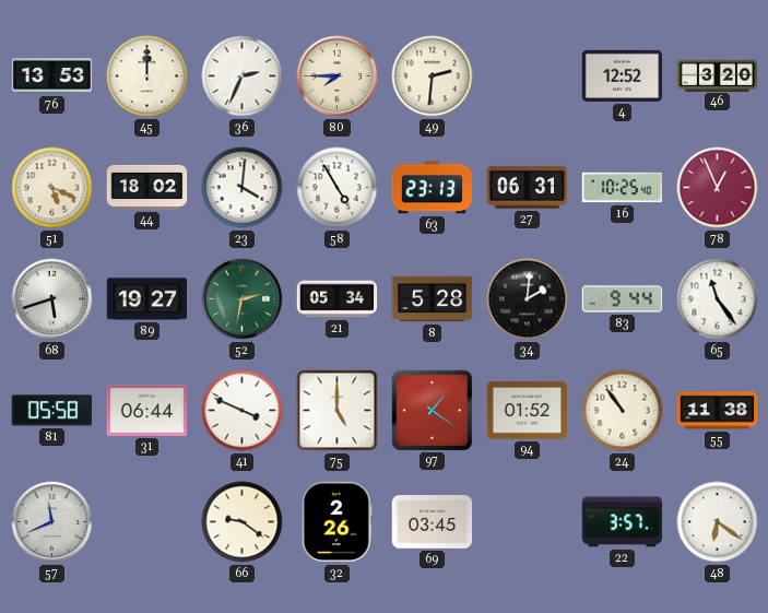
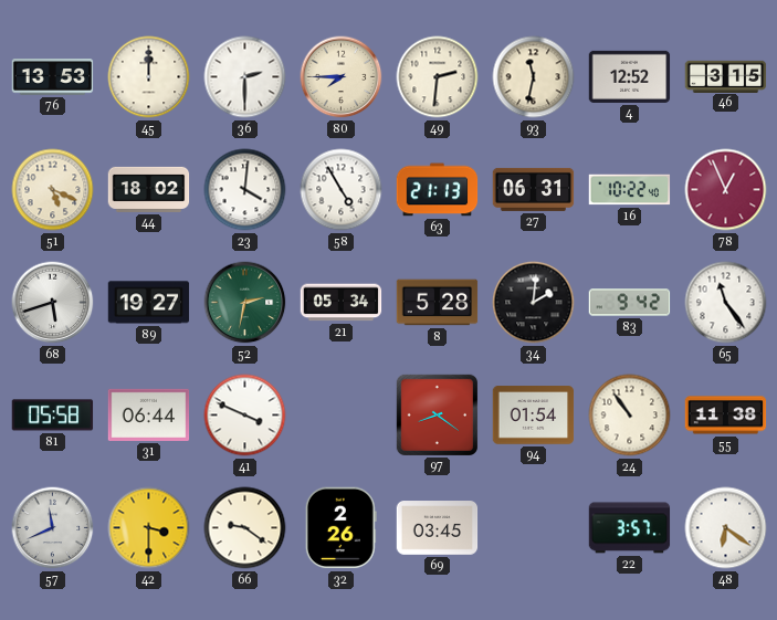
36: 2:34 -> 2:30 (245, 77)
93: none -> 11:32 (534, 77)
46: 3:20 -> 3:15 (726, 76)
63: 23:13 -> 21:13 (438, 190)
16: 10:25 -> 10:22 (630, 190)
83: 9:44 -> 9:42 (630, 303)
75: 5:00 -> none (338, 411)
97: 1:21 -> 8:21 (437, 414)
94: 01:52 -> 01:54 (534, 416)
42: none -> 3:30 (149, 528)
